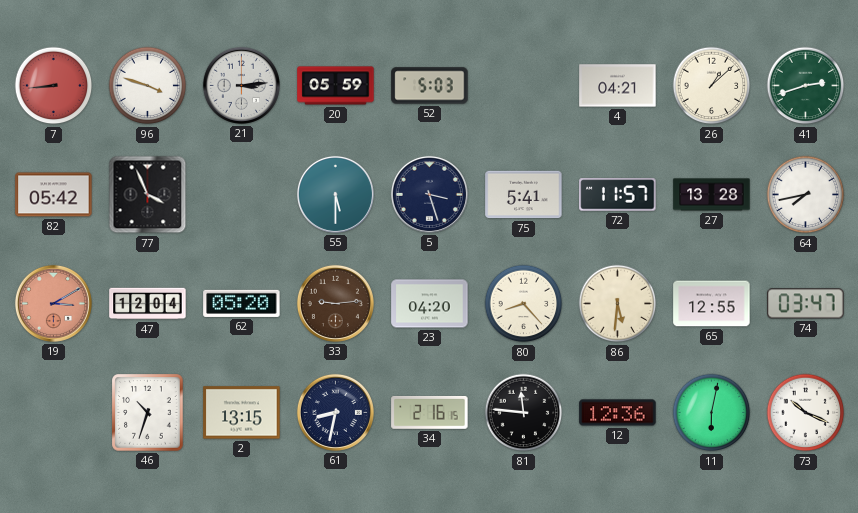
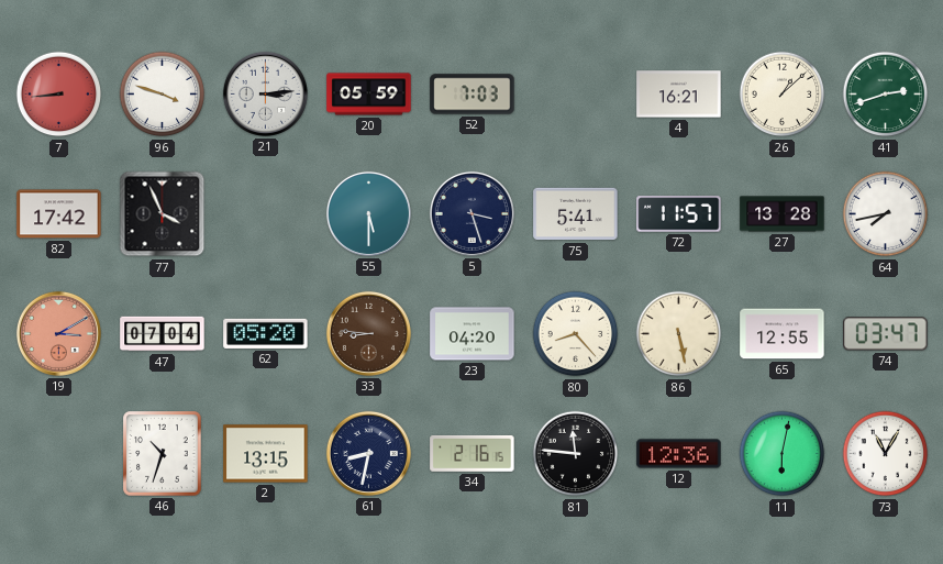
52: 5:03 -> 7:03 (473, 95)
4: 04:21 -> 16:21 (679, 95)
82: 05:42 -> 17:42 (59, 214)
47: 12:04 -> 07:04 (163, 334)
33: 9:14 -> 8:46 (368, 333)
86: 5:31 -> 5:28 (679, 334)
73: 10:19 -> 11:05 (886, 454)
